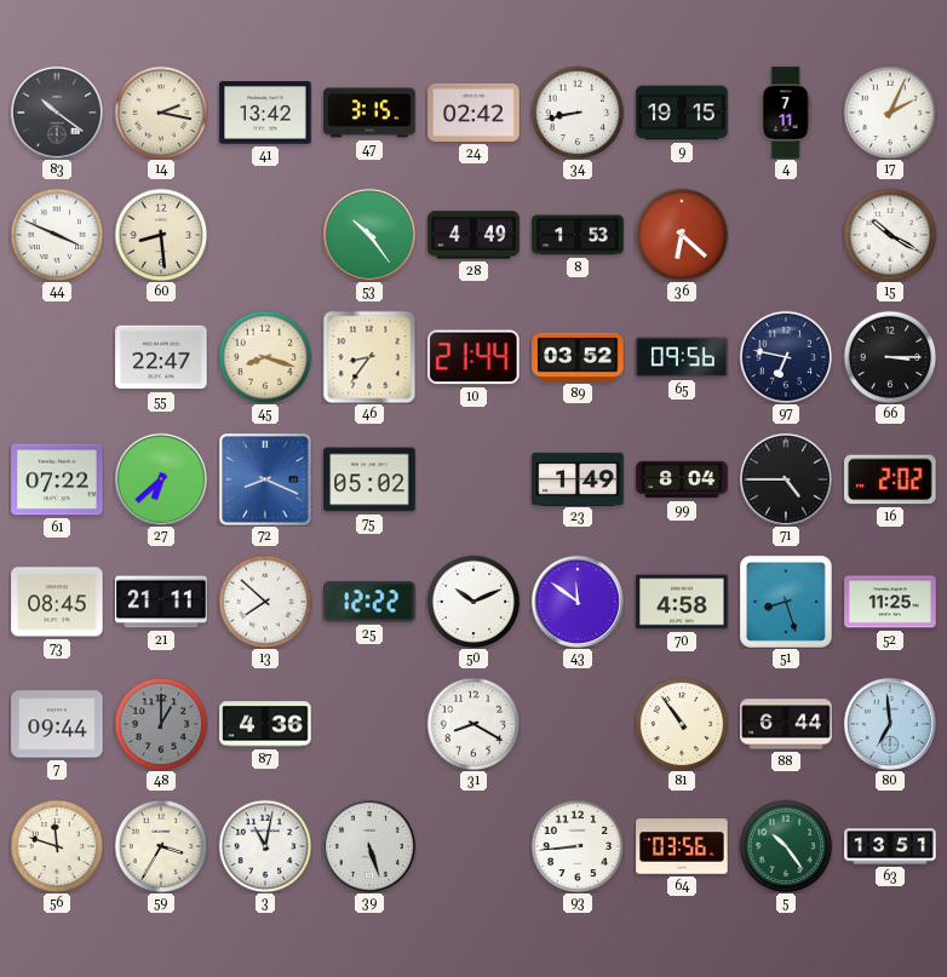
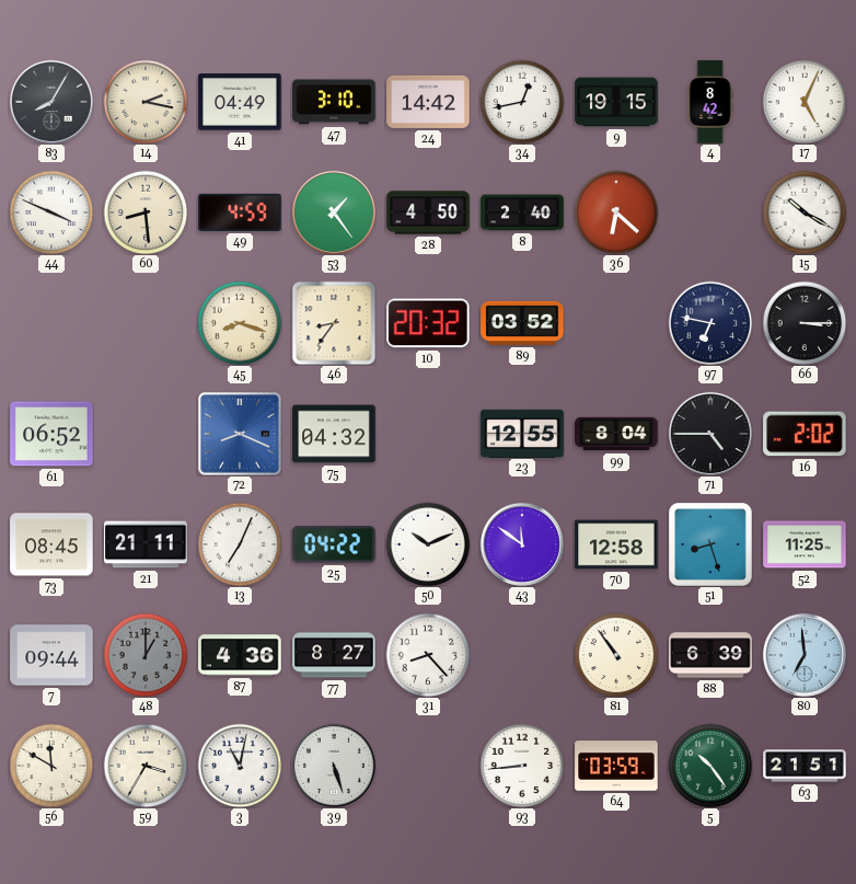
83: 10:21 -> 8:05 (51, 102)
41: 13:42 -> 04:49 (240, 102)
47: 3:15 -> 3:10 (334, 102)
24: 02:42 -> 14:42 (428, 102)
34: 8:43 -> 12:43 (522, 102)
4: 7:11 -> 8:42 (710, 102)
17: 2:04 -> 5:04 (805, 102)
49: none -> 4:59 (240, 213)
53: 10:24 -> 1:24 (334, 213)
28: 4:49 -> 4:50 (428, 213)
8: 1:53 -> 2:40 (522, 213)
55: 22:47 -> none (161, 357)
10: 21:44 -> 20:32 (429, 323)
65: 09:56 -> none (682, 357)
61: 07:22 -> 06:52 (51, 434)
27: 6:38 -> none (161, 479)
75: 05:02 -> 04:32 (334, 434)
23: 1:49 -> 12:55 (522, 433)
13: 7:52 -> 7:04 (240, 544)
25: 12:22 -> 04:22 (334, 544)
70: 4:58 -> 12:58 (616, 544)
77: none -> 8:27 (334, 655)
31: 8:20 -> 8:23 (428, 655)
88: 6:44 -> 6:39 (710, 655)
56: 11:48 -> 11:50 (51, 766)
64: 03:56 -> 03:59 (616, 766)
63: 13:51 -> 21:51 (805, 766)
